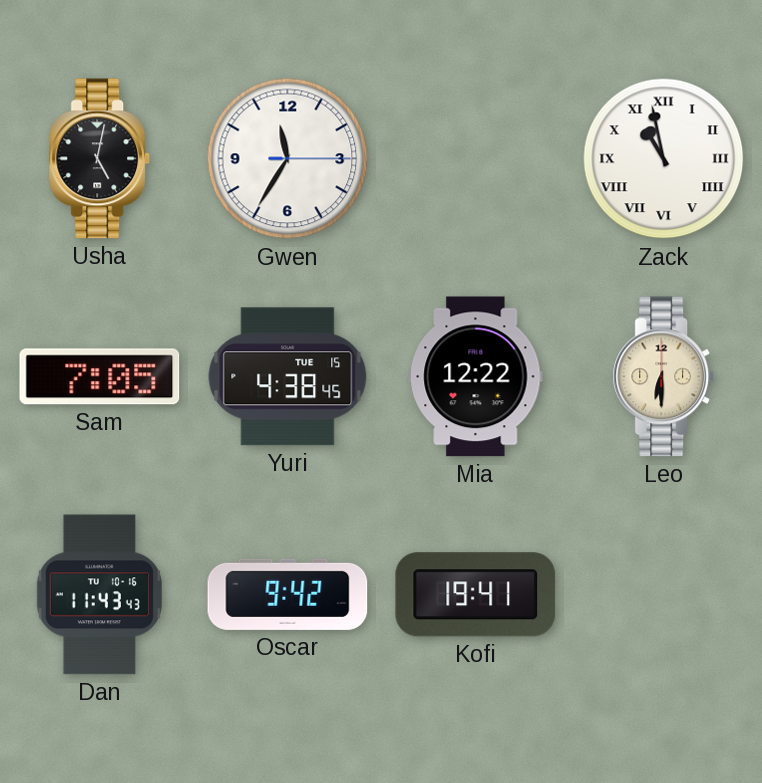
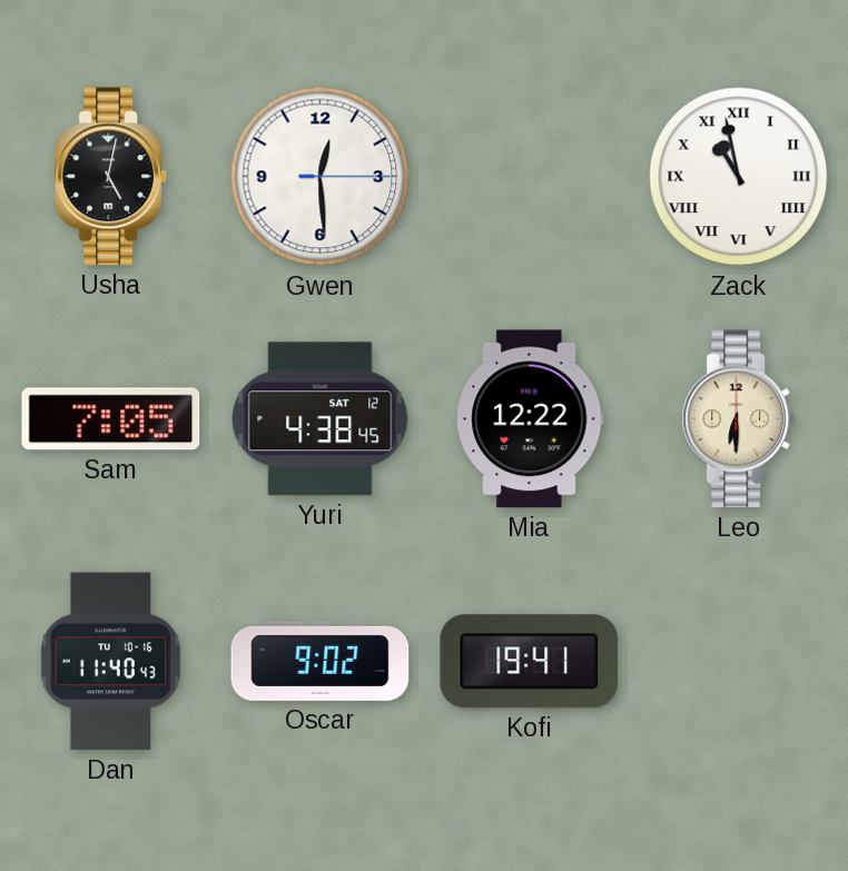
Gwen: 11:35 -> 12:29 (321, 177)
Yuri date: TUE 15 -> SAT 12 (321, 419)
Dan: 11:43 -> 11:40 (110, 662)
Oscar: 9:42 -> 9:02 (321, 661)
